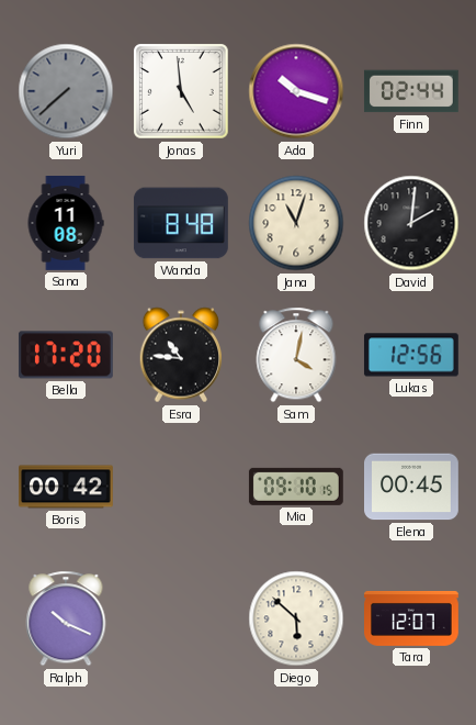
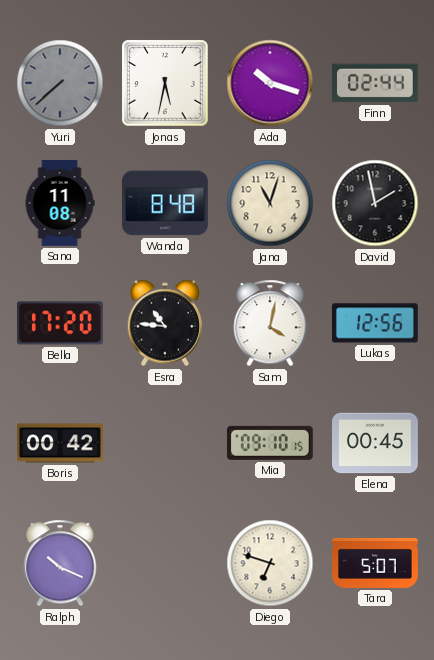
Jonas: 4:59 -> 5:32 (165, 83)
David: 2:01 -> 1:58 (375, 203)
Diego: 5:52 -> 6:48 (270, 563)
Tara: 12:07 -> 5:07 (376, 563)
